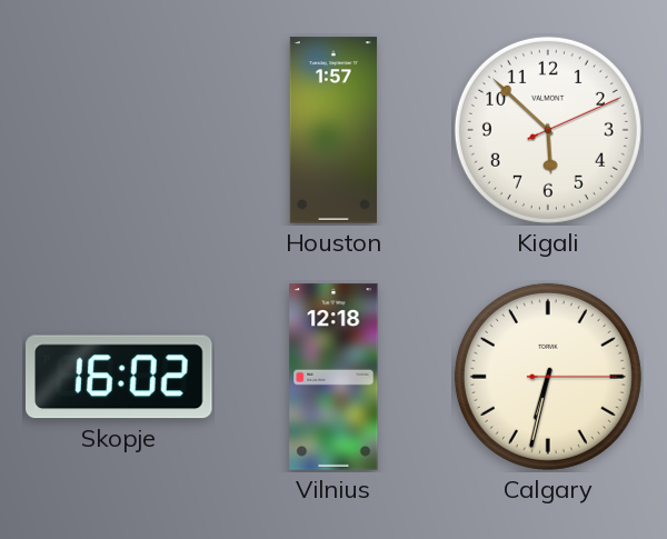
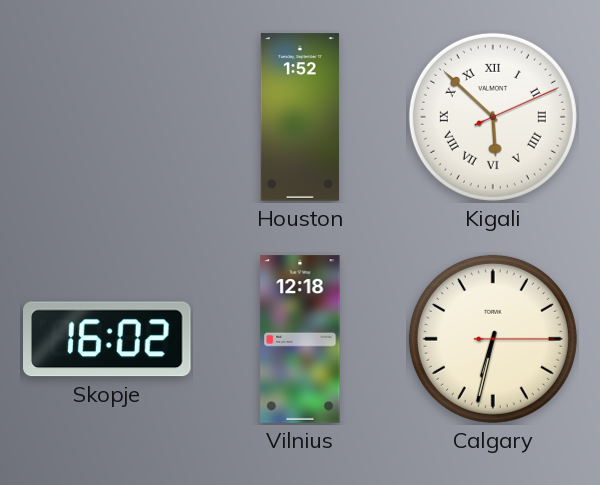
Houston: 1:57 -> 1:52 (300, 117)
Kigali numerals: Arabic -> Roman (493, 117)
